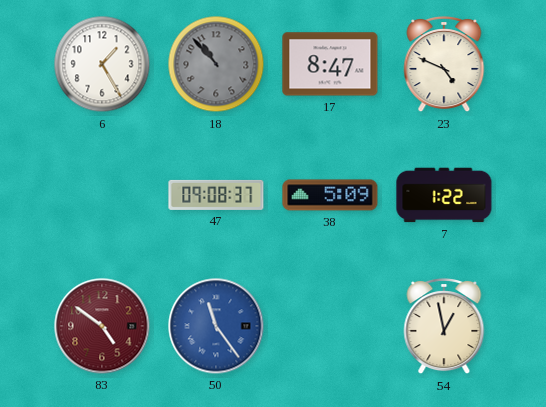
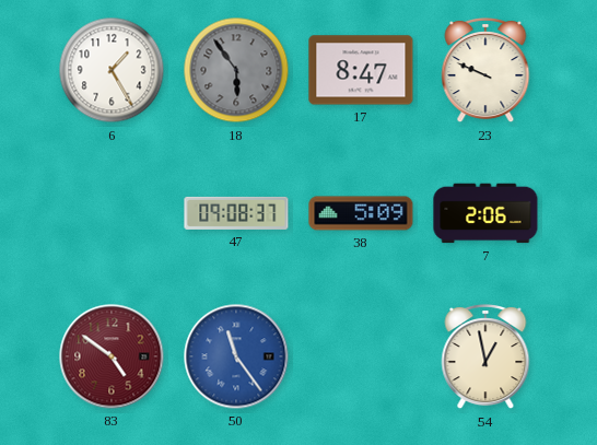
18: 10:53 -> 5:54 (236, 70)
23: 4:49 -> 9:49 (485, 70)
7: 1:22 -> 2:06 (485, 213)
